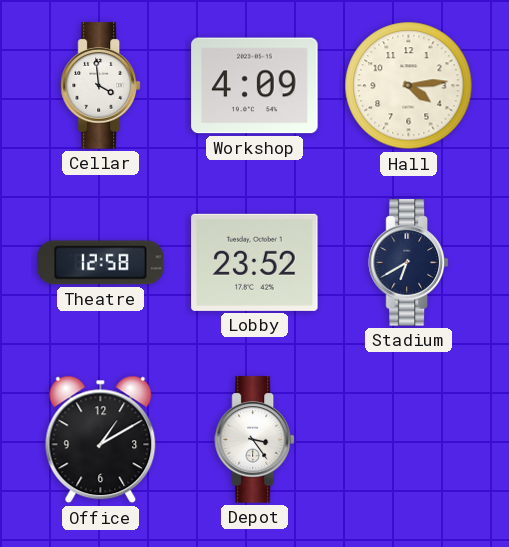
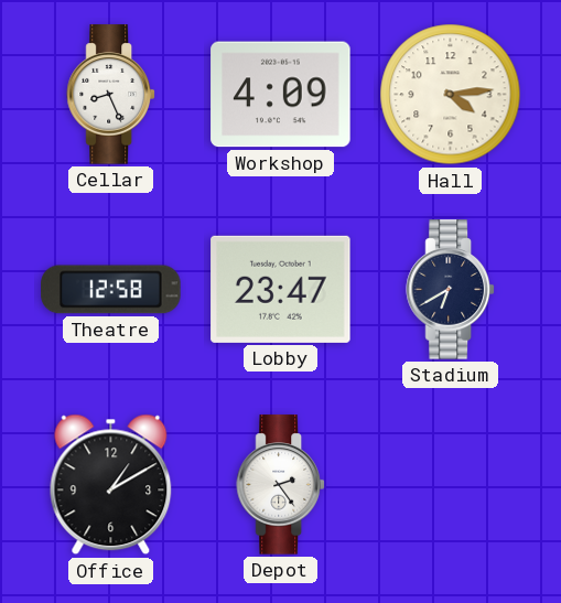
Cellar: 3:59 -> 8:26 (110, 95)
Lobby: 23:52 -> 23:47 (281, 289)
Depot: 3:24 -> 2:24 (280, 485)
